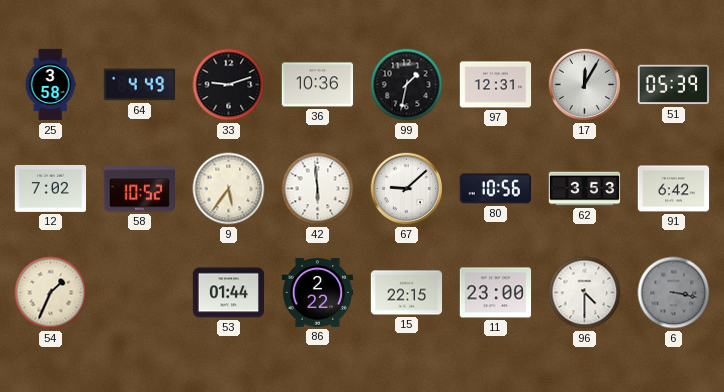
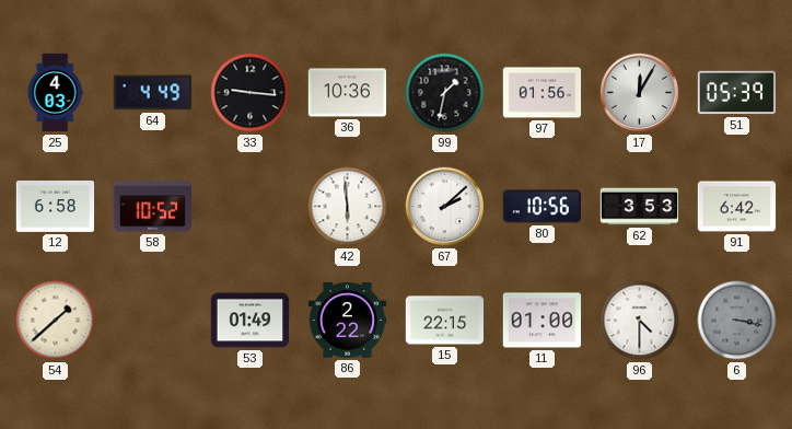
25: 3:58 -> 4:03 (55, 93)
33: 9:12 -> 9:16 (251, 93)
97: 12:31 -> 01:56 (543, 93)
12: 7:02 -> 6:58 (56, 206)
9: 5:36 -> none (229, 189)
67: 9:08 -> 2:08 (445, 207)
54: 1:34 -> 1:38 (56, 321)
53: 01:44 -> 01:49 (251, 321)
11: 23:00 -> 01:00 (543, 321)
